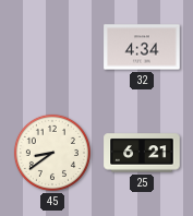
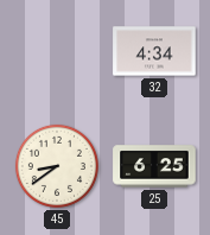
25: 6:21 -> 6:25 (154, 166)
